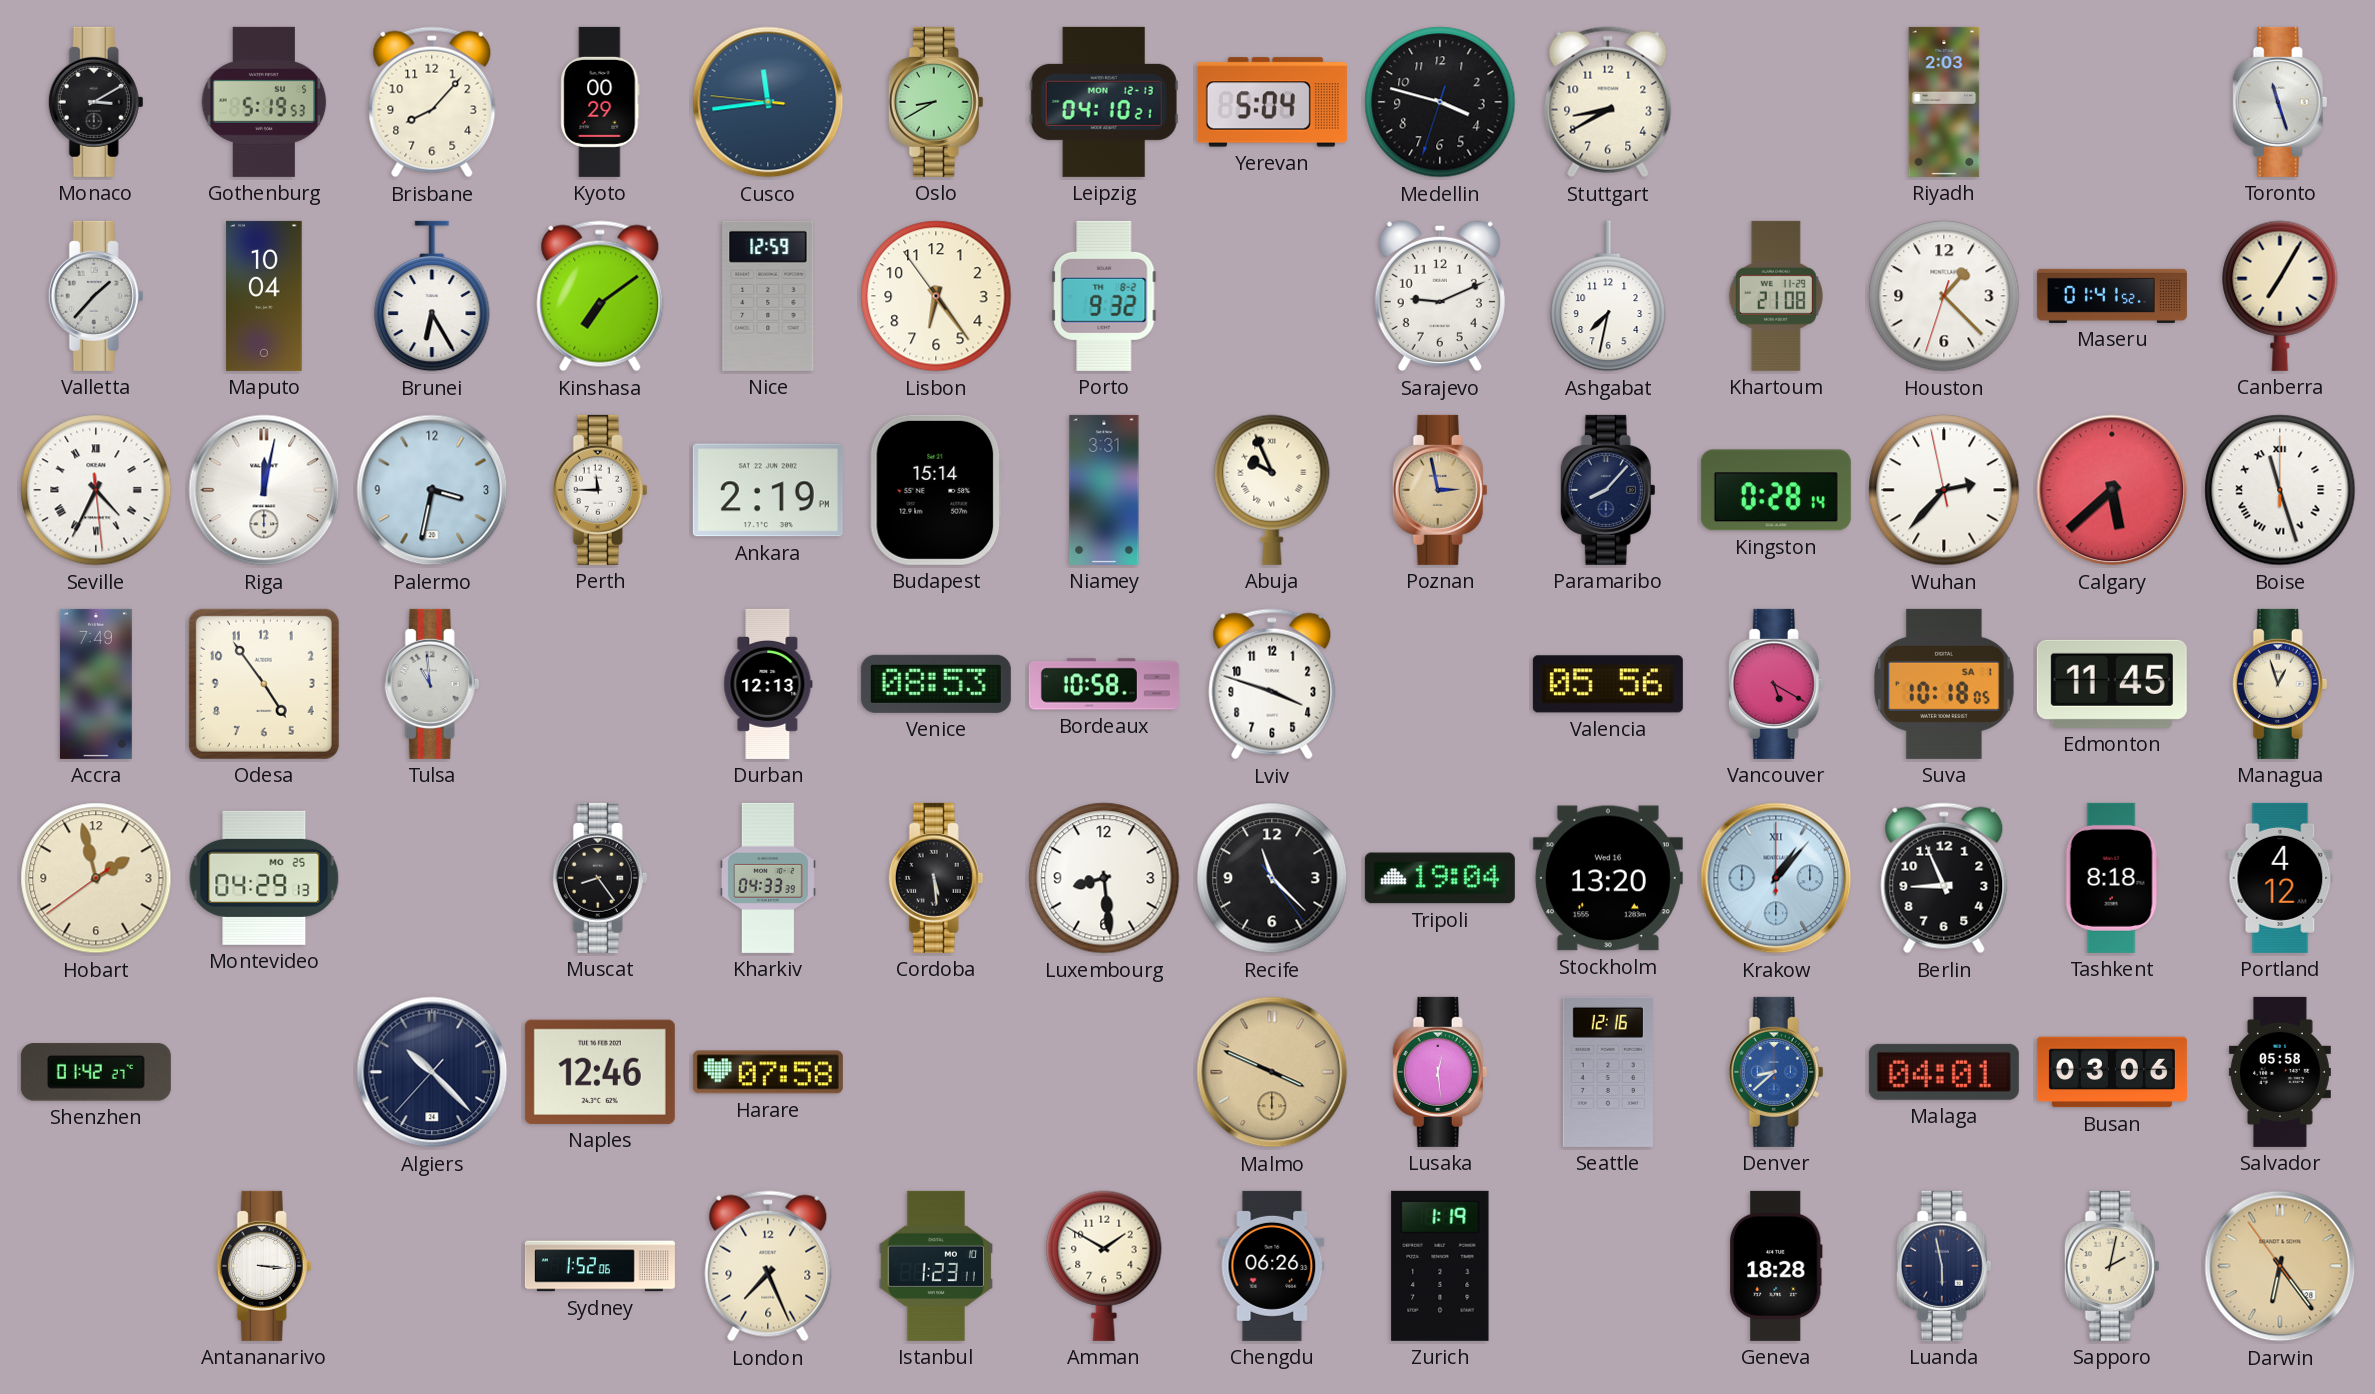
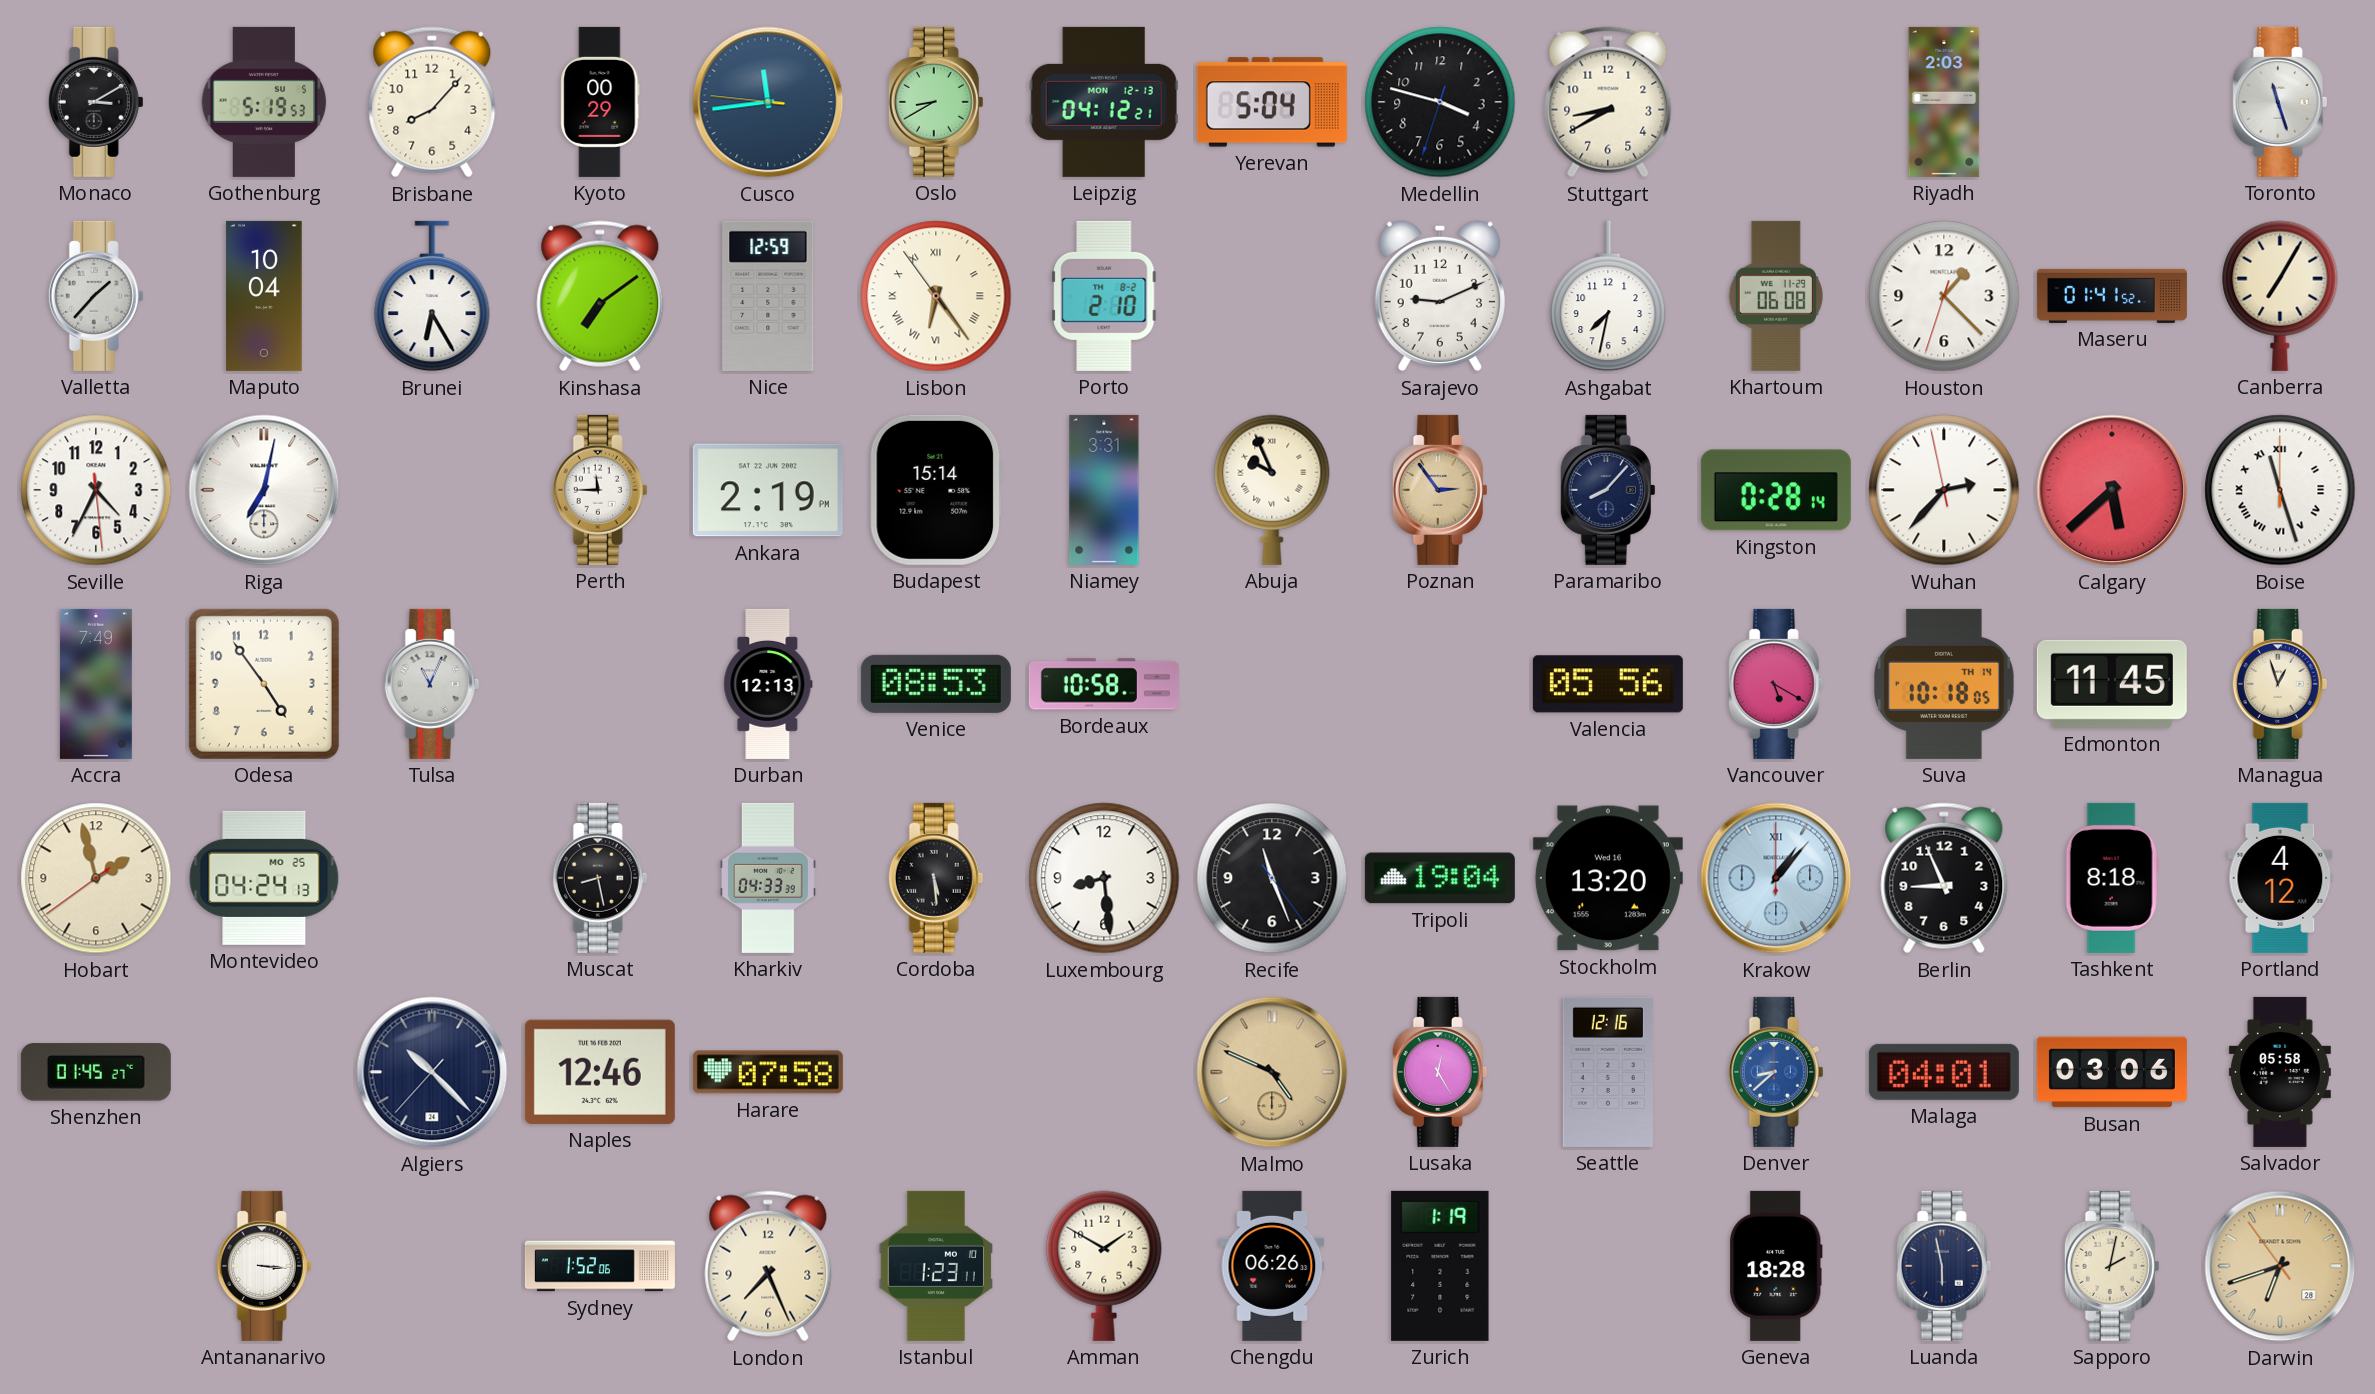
Leipzig: 04:10 -> 04:12 (1104, 102)
Lisbon numerals: Arabic -> Roman (936, 296)
Porto: 9:32 -> 2:10 (1104, 296)
Khartoum: 21:08 -> 06:08 (1776, 296)
Seville numerals: Roman -> Arabic (96, 490)
Riga: 12:02 -> 7:02 (264, 490)
Palermo: 3:32 -> none (432, 490)
Poznan: 2:58 -> 2:54 (1440, 490)
Tulsa: 10:59 -> 11:04 (432, 684)
Lviv: 3:48 -> none (1272, 684)
Suva date: SA 1 -> TH 14 (1944, 684)
Montevideo: 04:29 -> 04:24 (264, 878)
Muscat: 8:24 -> 8:28 (600, 878)
Recife: 11:22 -> 11:26 (1272, 878)
Shenzhen: 01:42 -> 01:45 (96, 1072)
Malmo: 3:49 -> 4:49 (1272, 1072)
Lusaka: 12:29 -> 12:25 (1440, 1072)
Darwin: 6:23 -> 6:41 (2280, 1266)
